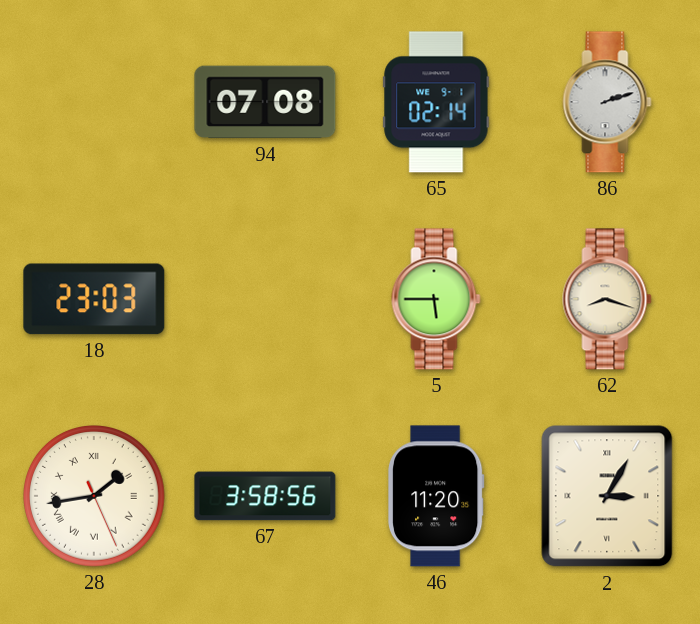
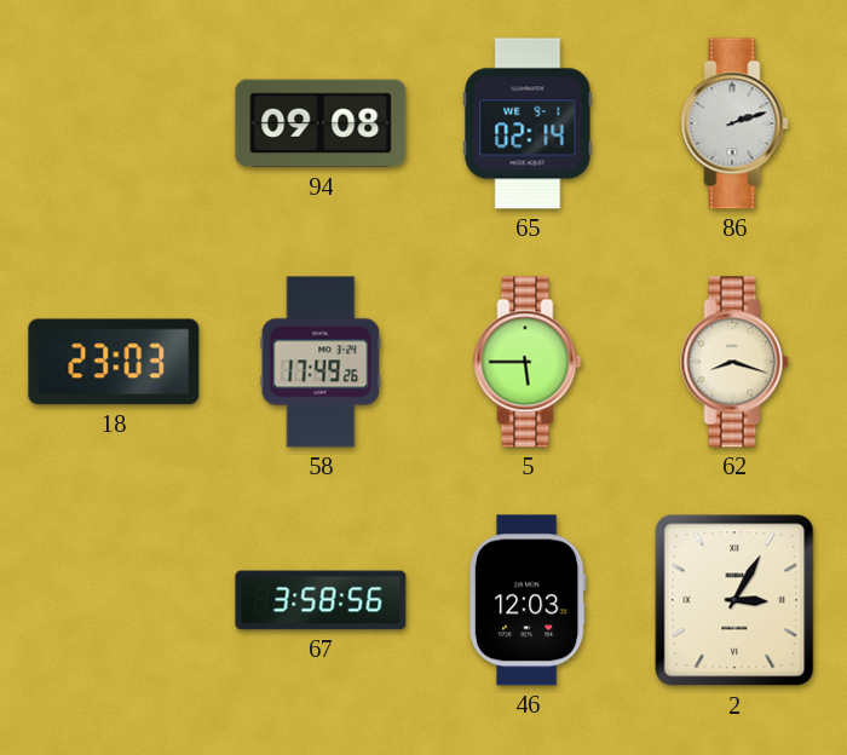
94: 07:08 -> 09:08 (321, 123)
58: none -> 17:49 (321, 362)
28: 1:43 -> none (95, 497)
46: 11:20 -> 12:03 (529, 600)
